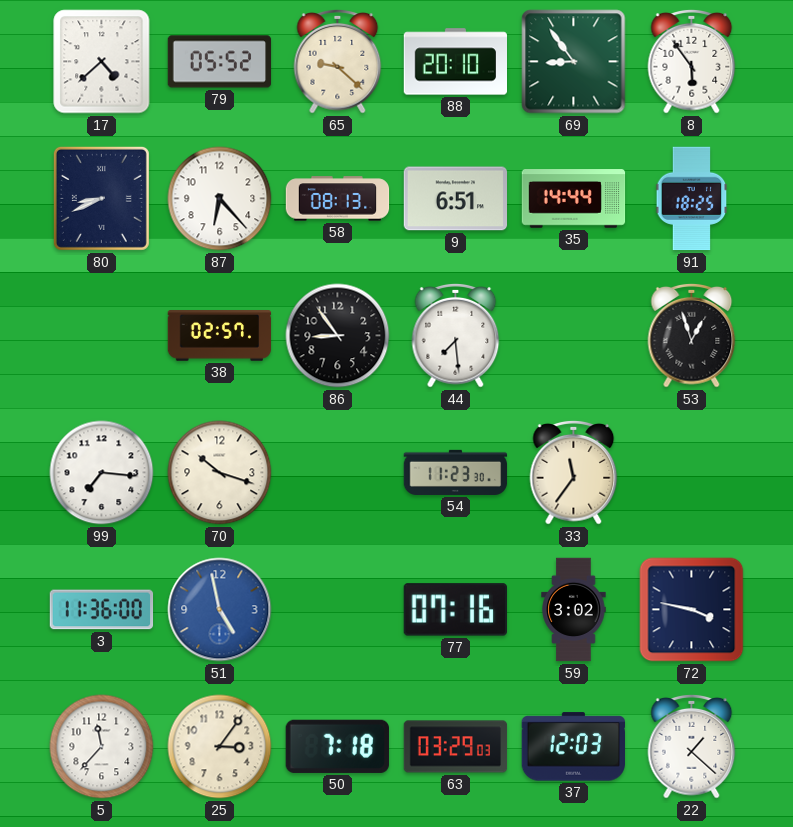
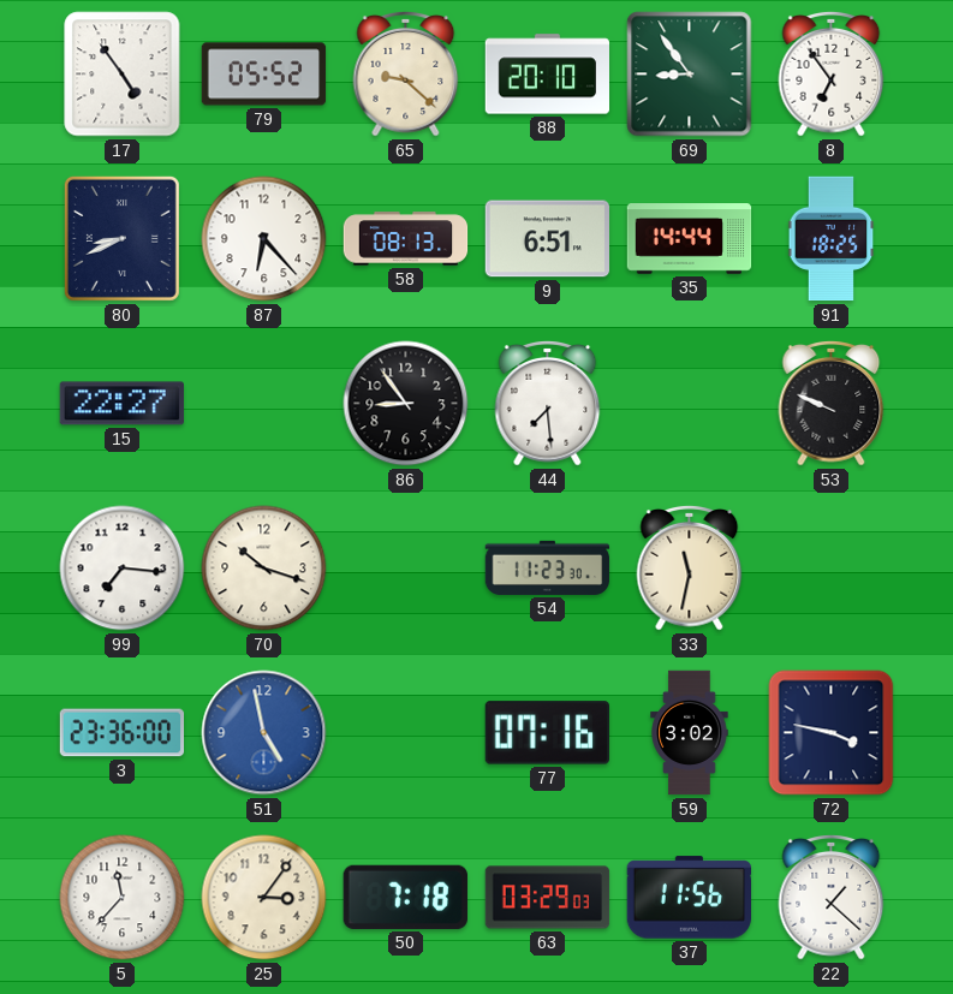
17: 4:38 -> 4:54 (123, 75)
8: 5:54 -> 6:54 (832, 73)
15: none -> 22:27 (121, 404)
38: 02:57 -> none (220, 336)
53: 12:57 -> 9:49 (832, 403)
33: 11:36 -> 11:32 (690, 567)
3: 11:36 -> 23:36 (123, 733)
37: 12:03 -> 11:56 (689, 898)
